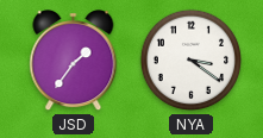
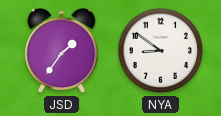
NYA: 3:21 -> 8:51 (161, 51)
